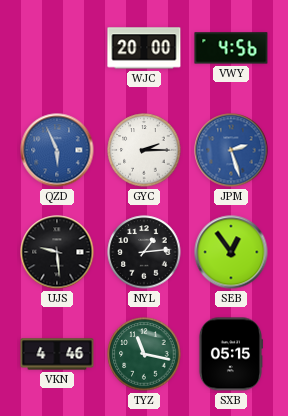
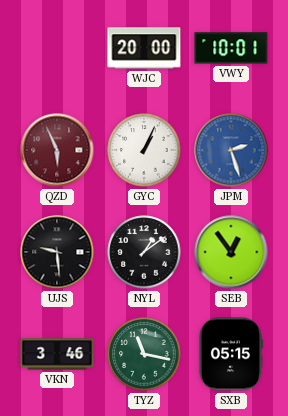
VWY: 4:56 -> 10:01 (231, 48)
QZD dial: blue -> burgundy (57, 150)
GYC: 2:15 -> 1:04 (144, 150)
NYL: 1:14 -> 1:09 (144, 252)
VKN: 4:46 -> 3:46 (57, 354)
